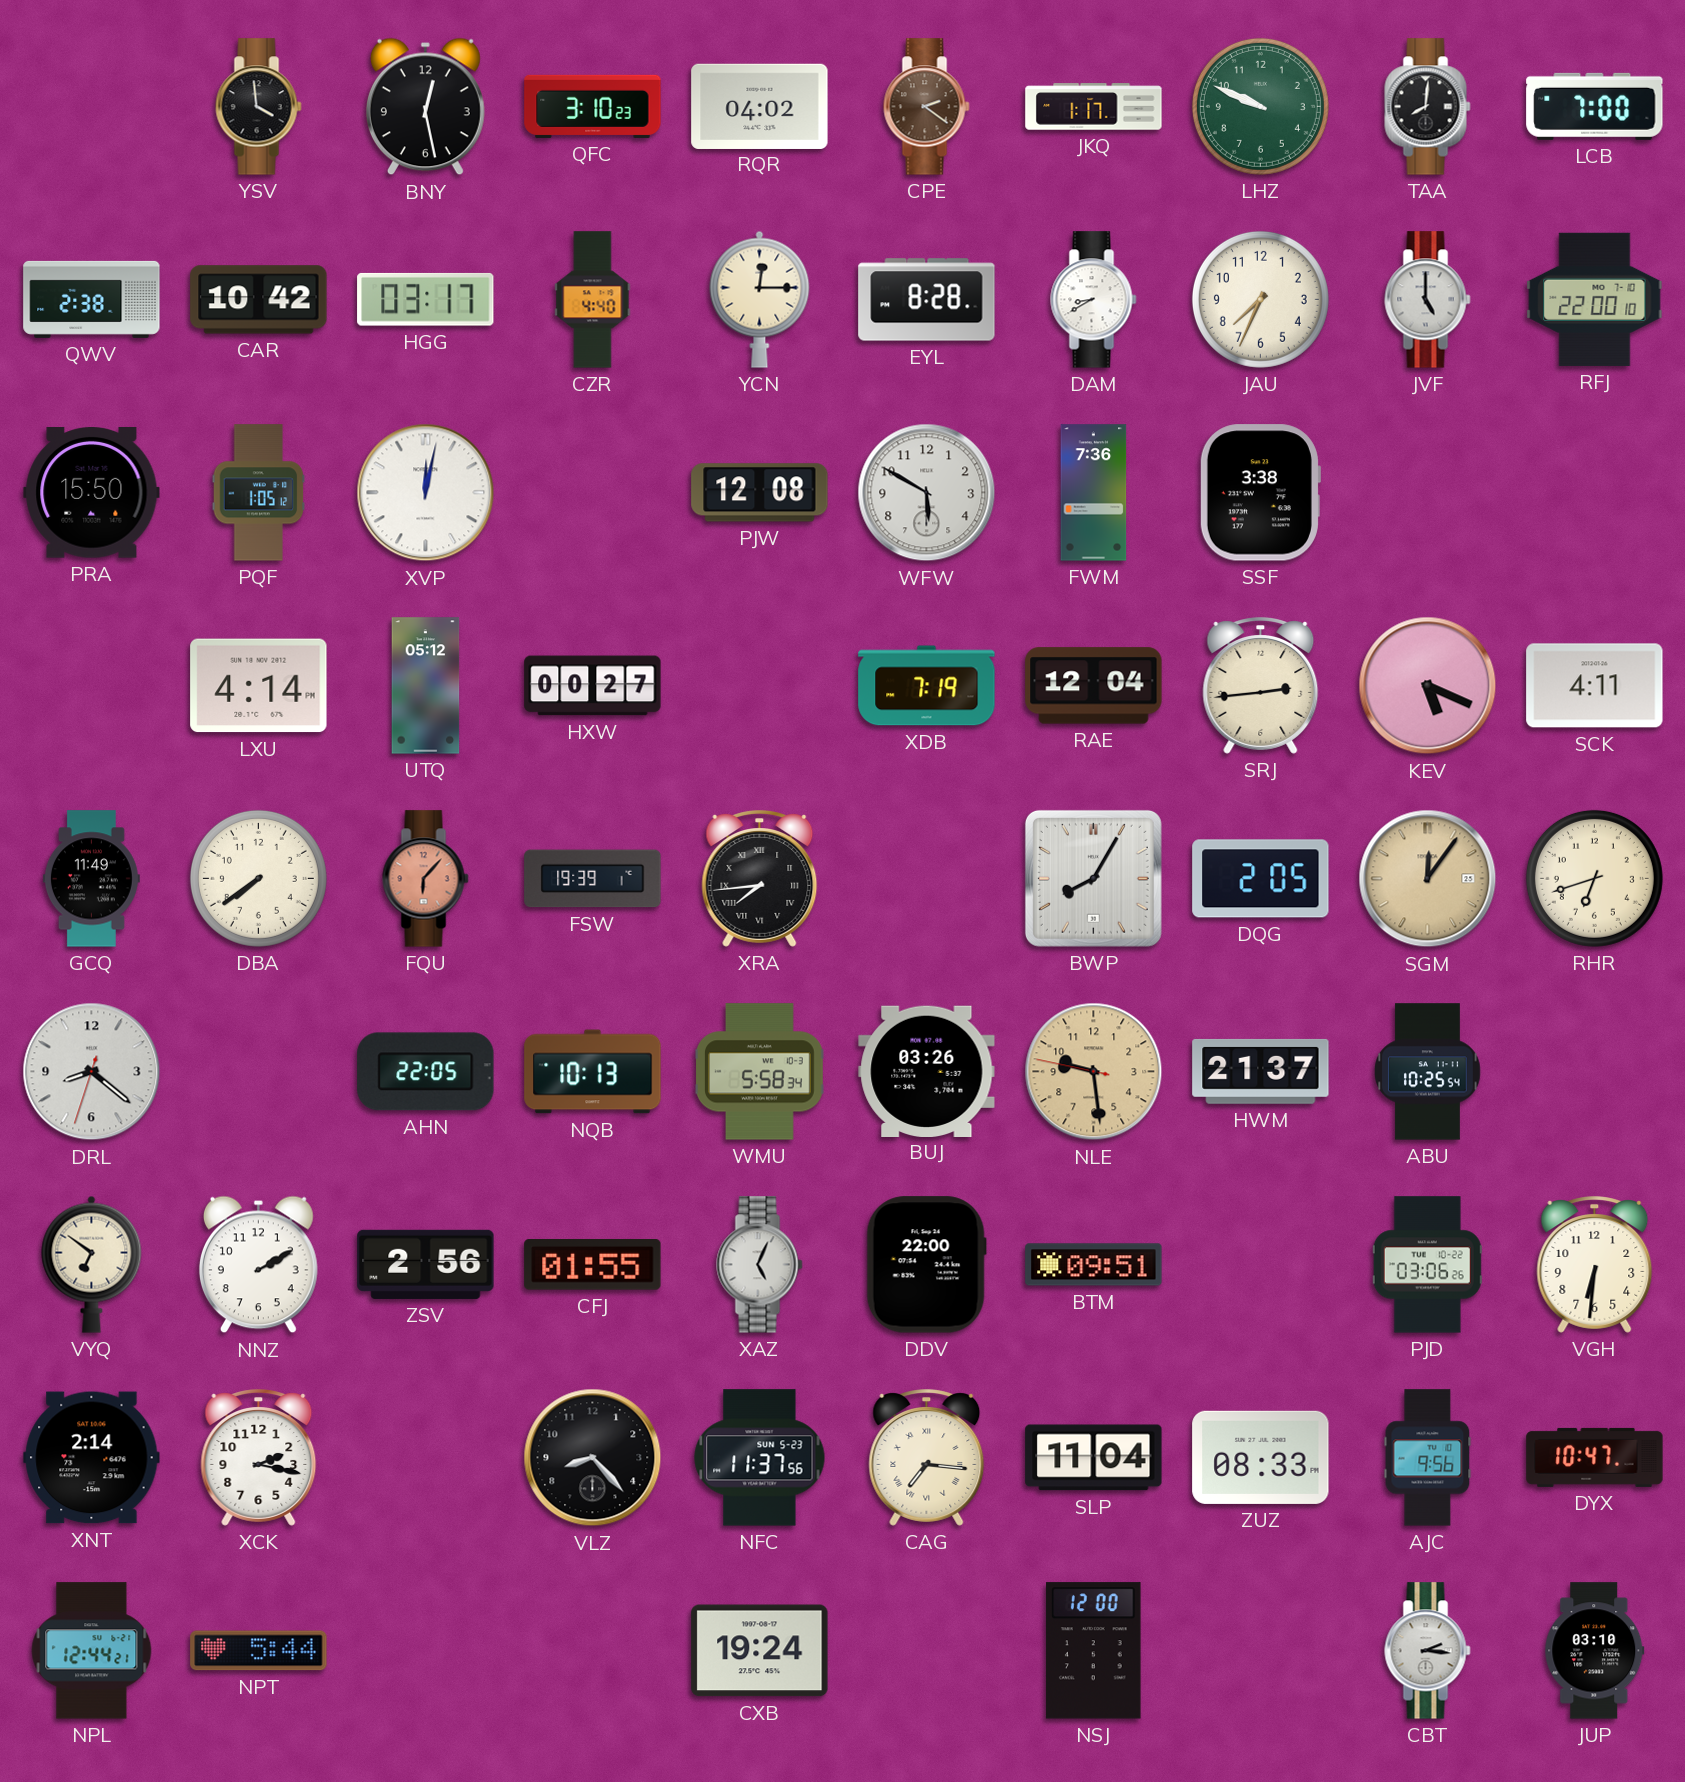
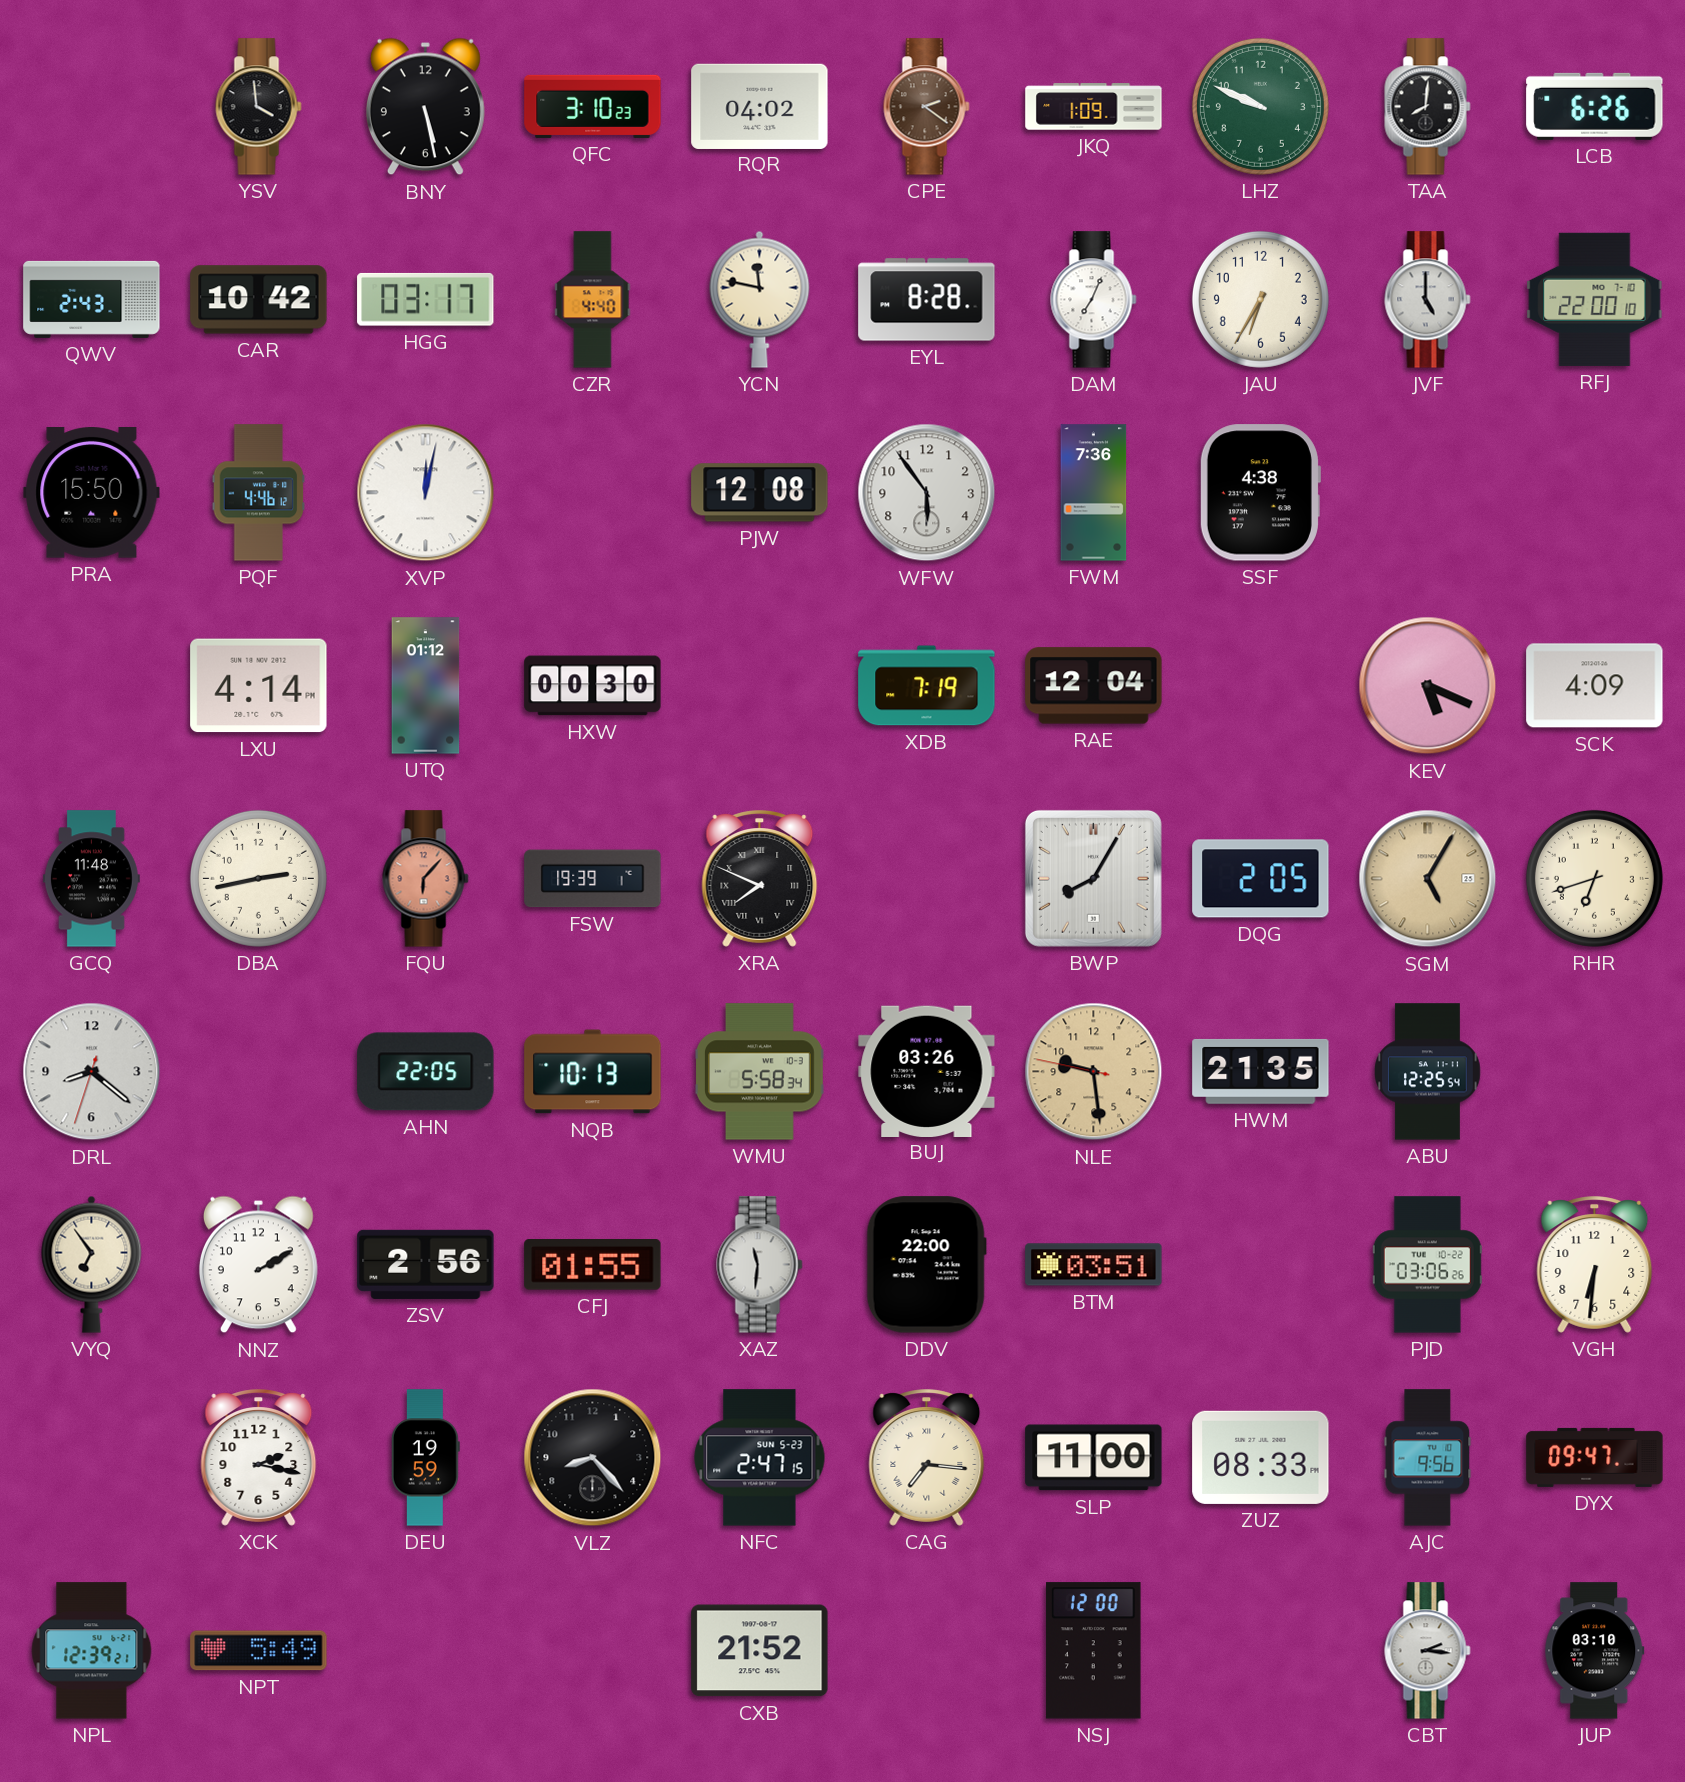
BNY: 12:28 -> 5:28 (425, 107)
JKQ: 1:17 -> 1:09 (1094, 107)
LCB: 7:00 -> 6:26 (1595, 106)
QWV: 2:38 -> 2:43 (92, 299)
YCN: 12:15 -> 11:47 (760, 299)
DAM: 8:40 -> 7:04 (1094, 300)
JAU: 7:34 -> 6:35 (1260, 299)
PQF: 1:05 -> 4:46 (259, 493)
WFW: 5:50 -> 5:54 (927, 493)
SSF: 3:38 -> 4:38 (1260, 493)
UTQ: 05:12 -> 01:12 (426, 686)
HXW: 00:27 -> 00:30 (593, 686)
SRJ: 2:44 -> none (1261, 686)
SCK: 4:11 -> 4:09 (1595, 686)
GCQ: 11:49 -> 11:48 (91, 879)
DBA: 7:39 -> 2:43 (258, 878)
XRA: 7:44 -> 7:49 (760, 879)
SGM: 12:06 -> 5:05 (1428, 879)
HWM: 21:37 -> 21:35 (1261, 1071)
ABU: 10:25 -> 12:25 (1428, 1072)
VYQ: 6:51 -> 6:54 (92, 1264)
XAZ: 5:04 -> 11:31 (760, 1265)
BTM: 09:51 -> 03:51 (1094, 1265)
XNT: 2:14 -> none (92, 1458)
DEU: none -> 19:59 (425, 1458)
NFC: 11:37 -> 2:47 (760, 1458)
SLP: 11:04 -> 11:00 (1094, 1458)
DYX: 10:47 -> 09:47 (1595, 1457)
NPL: 12:44 -> 12:39 (92, 1651)
NPT: 5:44 -> 5:49 (259, 1651)
CXB: 19:24 -> 21:52 (760, 1651)
